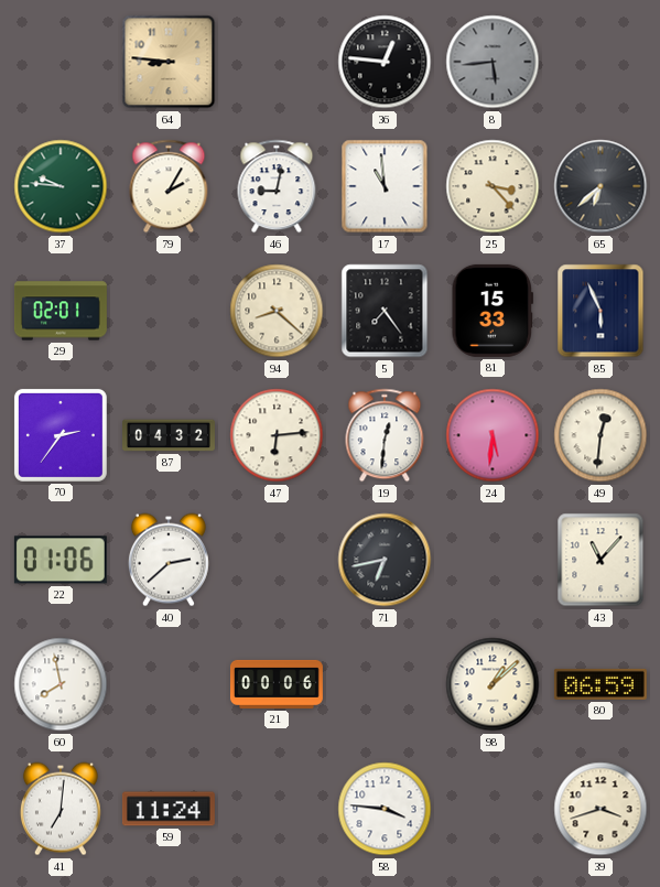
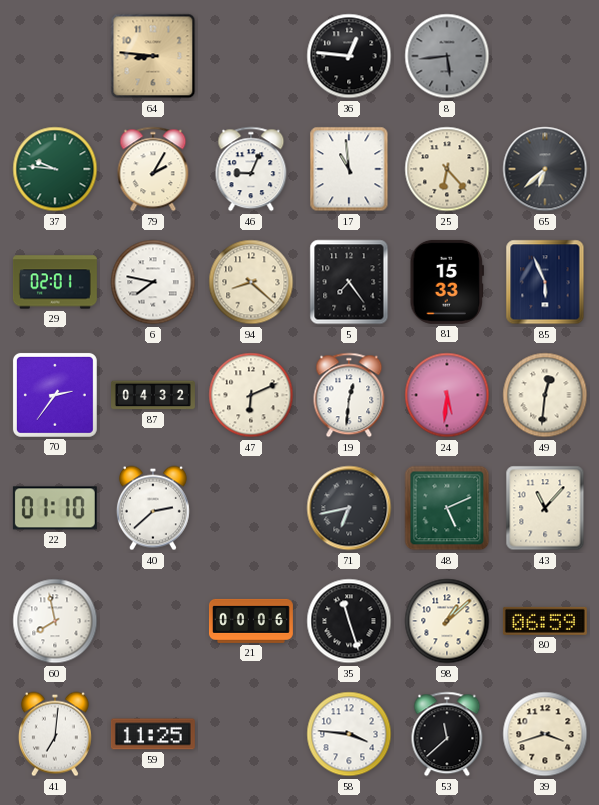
46: 9:02 -> 9:04 (251, 169)
25: 3:23 -> 6:23 (447, 169)
6: none -> 7:47 (153, 282)
47: 6:14 -> 6:11 (251, 395)
22: 01:06 -> 01:10 (55, 508)
48: none -> 5:11 (447, 508)
35: none -> 11:27 (349, 621)
59: 11:24 -> 11:25 (153, 734)
53: none -> 11:38 (447, 734)
